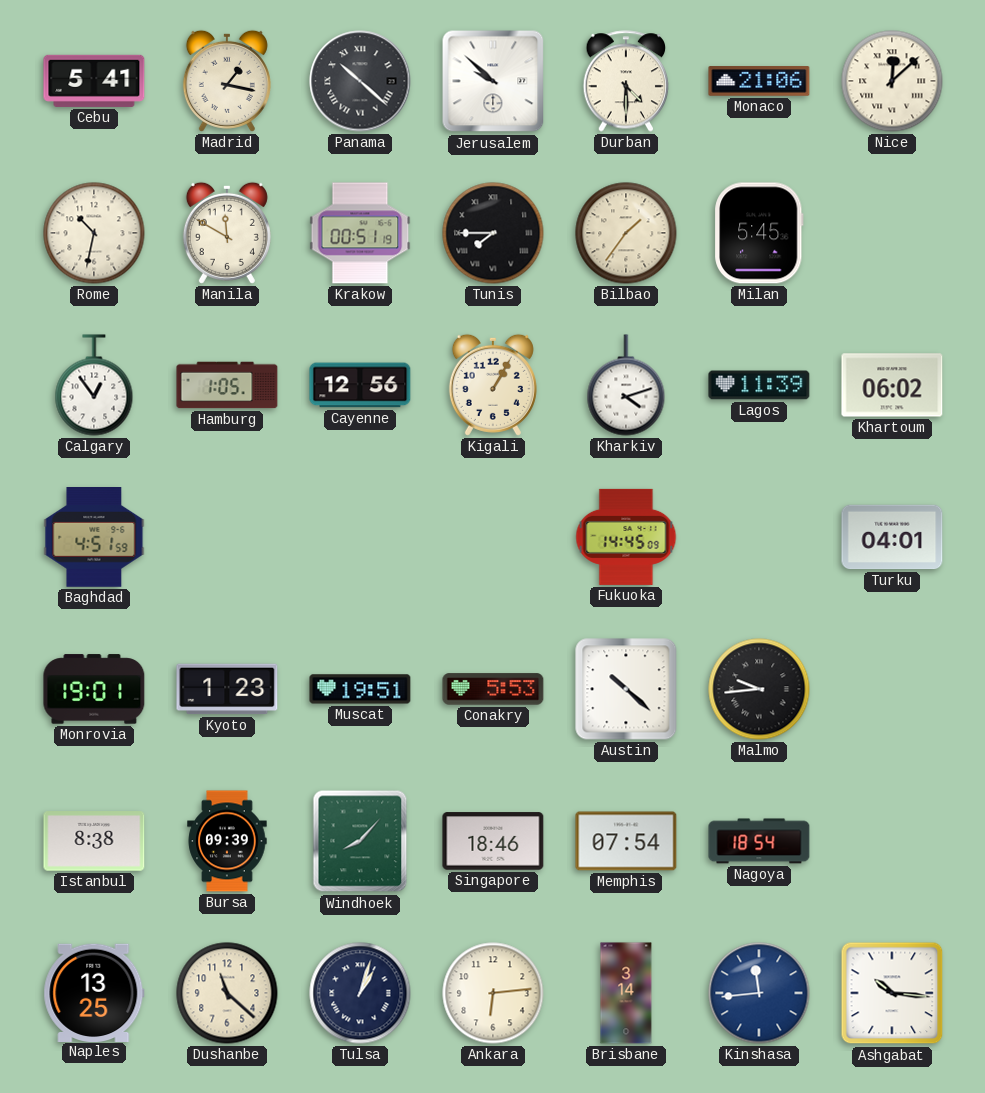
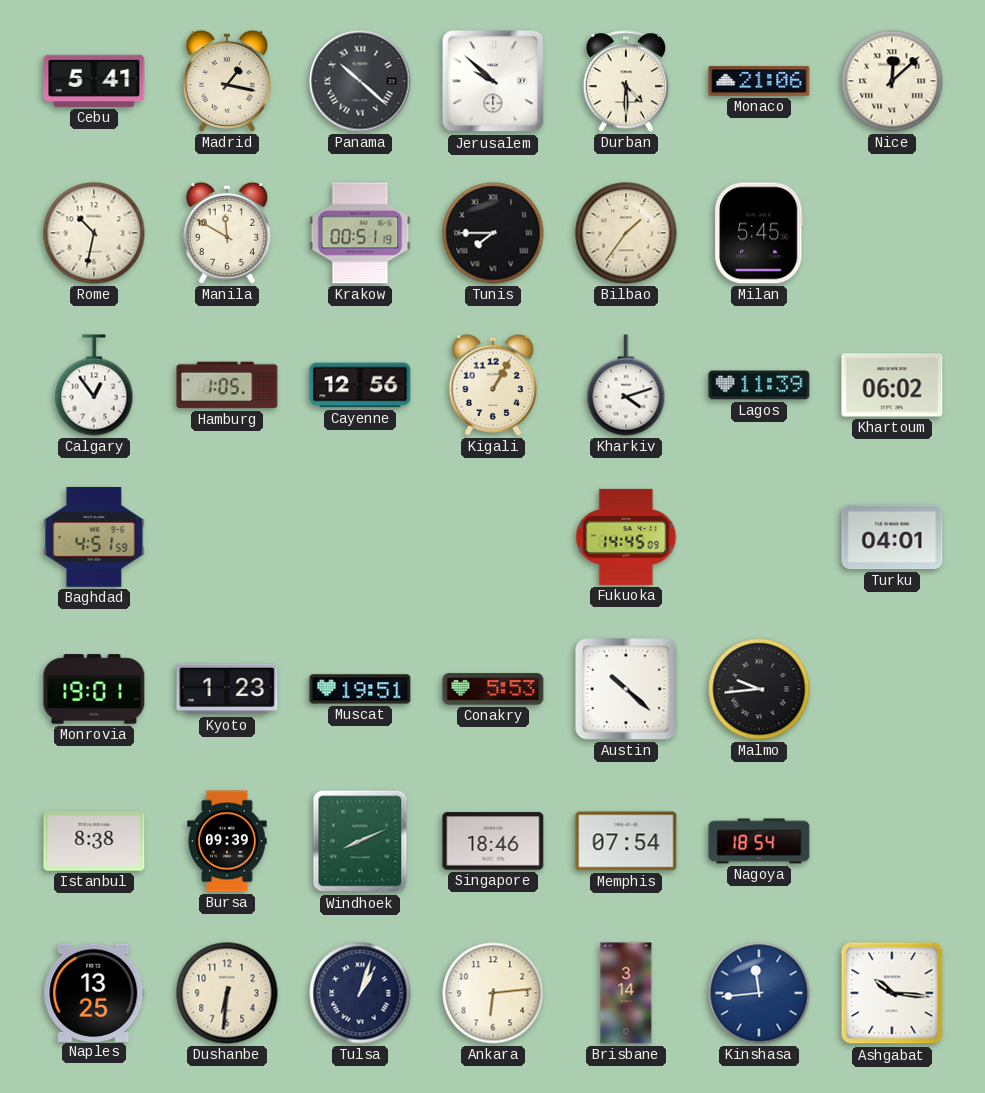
Windhoek: 8:07 -> 8:11 (360, 841)
Dushanbe: 11:22 -> 6:31 (227, 993)
